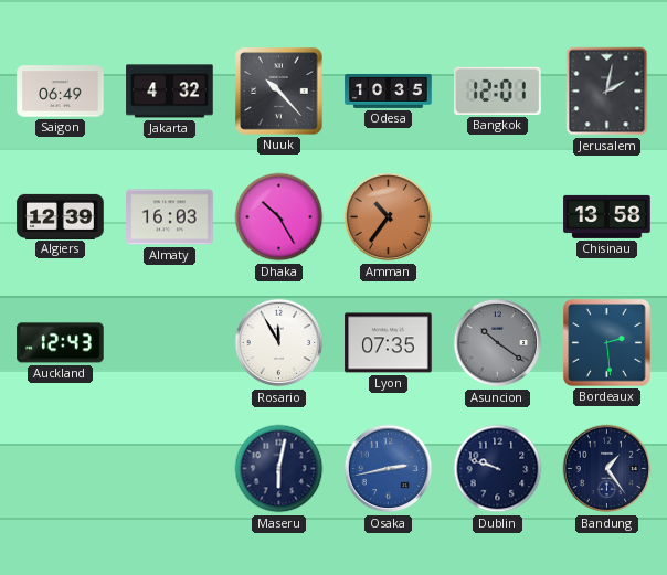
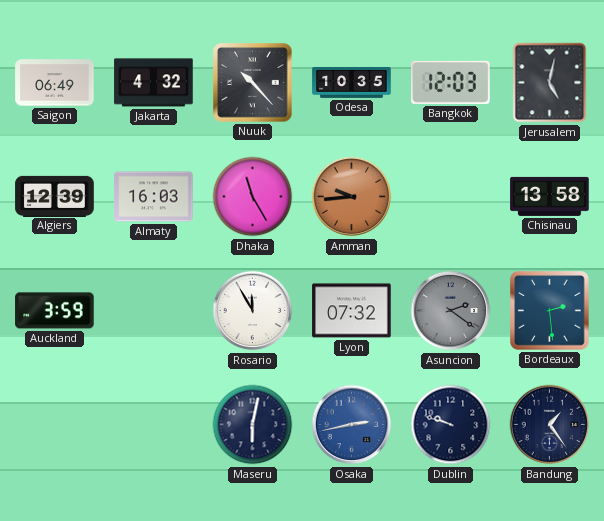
Bangkok: 12:01 -> 12:03 (451, 82)
Jerusalem: 2:02 -> 5:02 (550, 83)
Dhaka: 10:25 -> 11:25 (253, 197)
Amman: 10:36 -> 9:44 (352, 197)
Auckland: 12:43 -> 3:59 (55, 311)
Lyon: 07:35 -> 07:32 (352, 311)
Asuncion: 10:21 -> 2:21 (451, 311)
